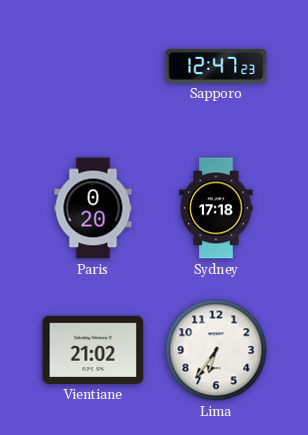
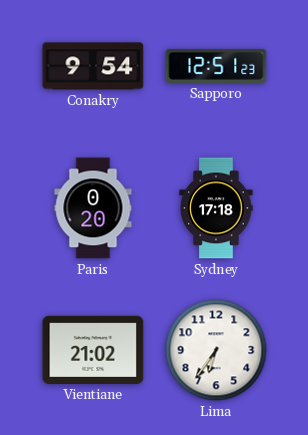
Conakry: none -> 9:54 (93, 66)
Sapporo: 12:47 -> 12:51 (216, 66)
